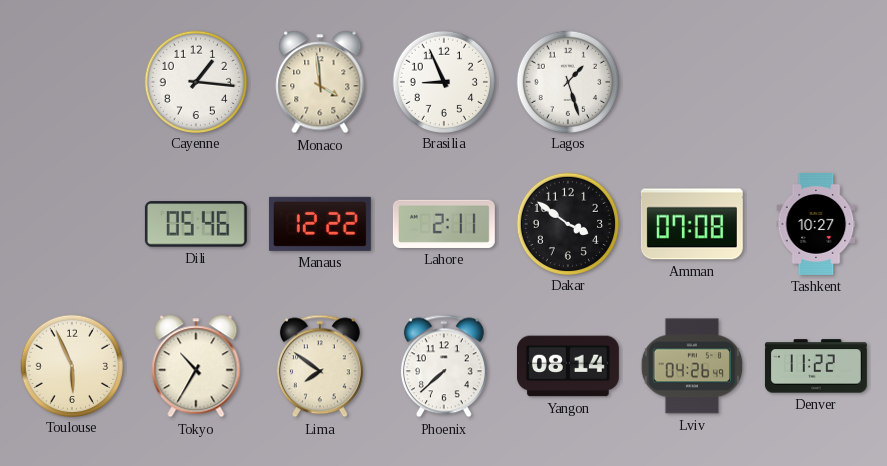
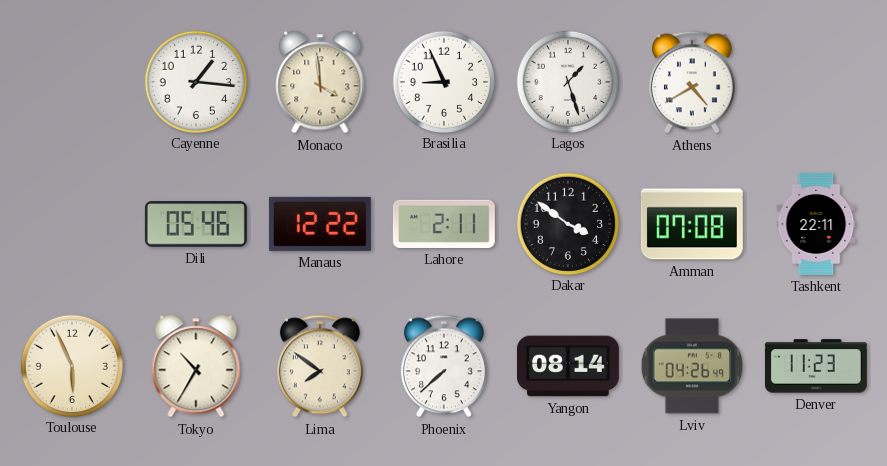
Athens: none -> 4:40 (692, 82)
Tashkent: 10:27 -> 22:11 (816, 224)
Denver: 11:22 -> 11:23 (816, 366)
